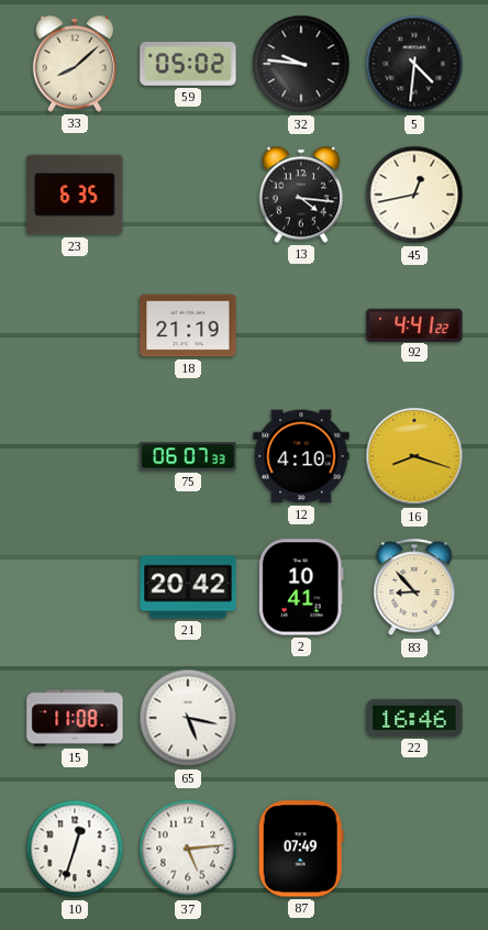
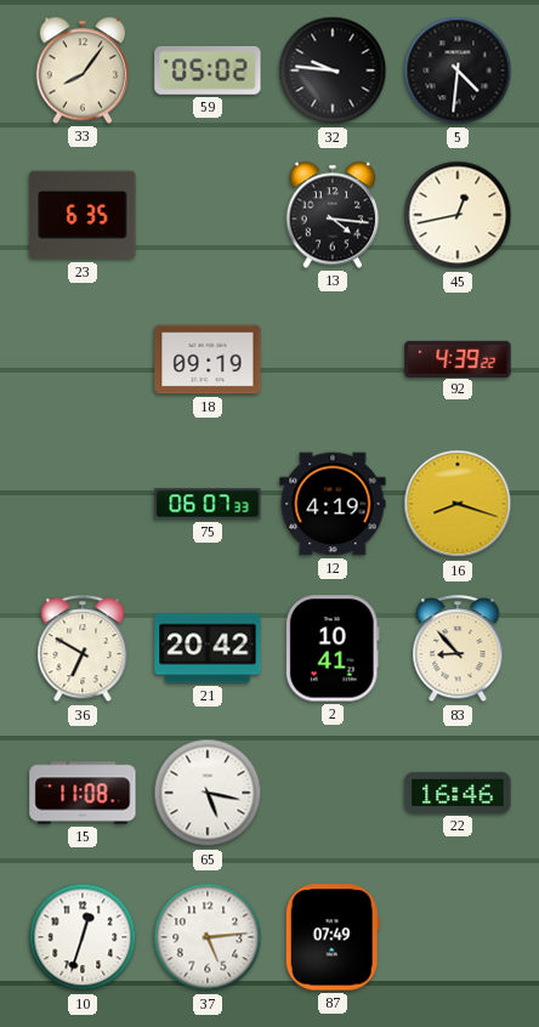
33: 8:08 -> 8:06 (83, 70)
18: 21:19 -> 09:19 (208, 359)
92: 4:41 -> 4:39 (458, 358)
12: 4:10 -> 4:19 (333, 504)
36: none -> 6:50 (83, 649)
